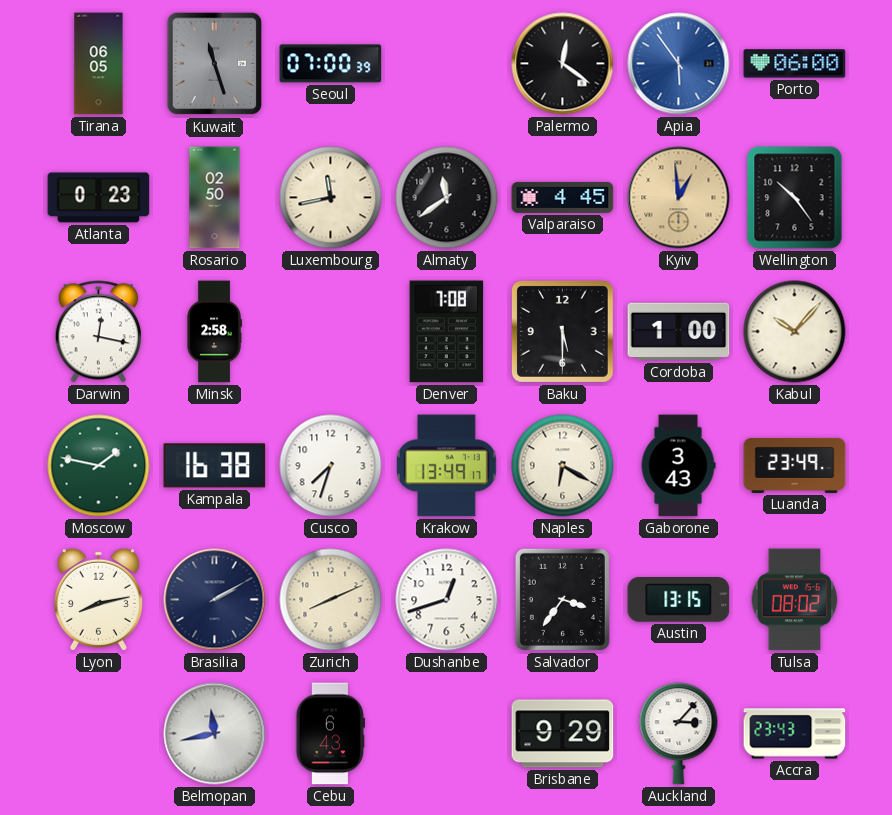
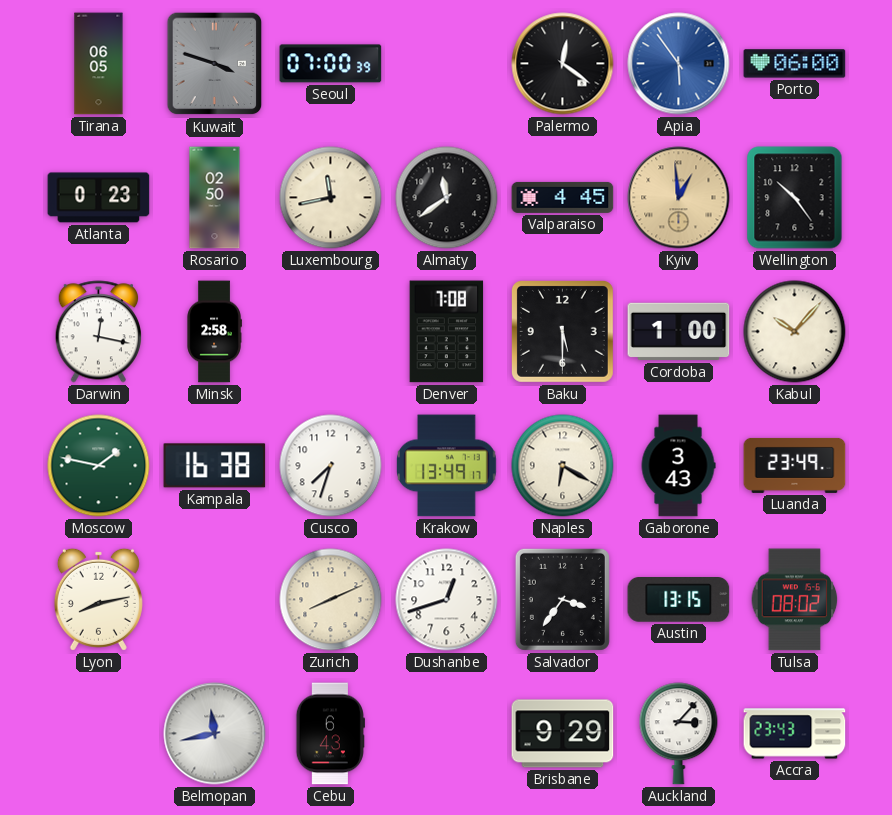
Kuwait: 11:27 -> 3:48 (215, 64)
Brasilia: 2:10 -> none (215, 600)
